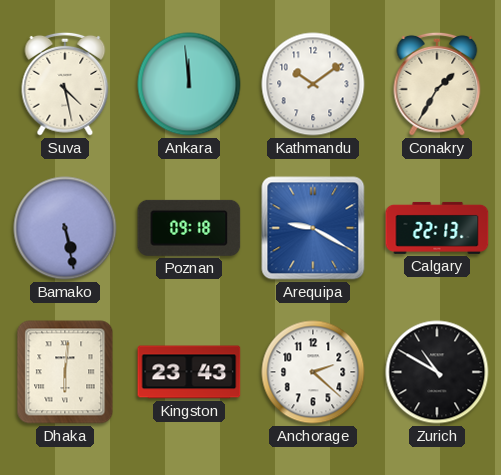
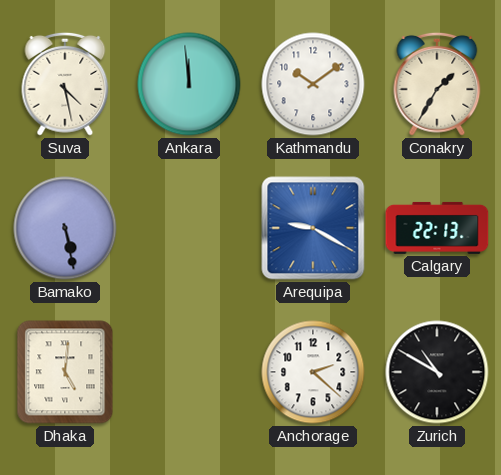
Poznan: 09:18 -> none (189, 228)
Dhaka: 6:01 -> 5:01 (65, 372)
Kingston: 23:43 -> none (189, 372)
